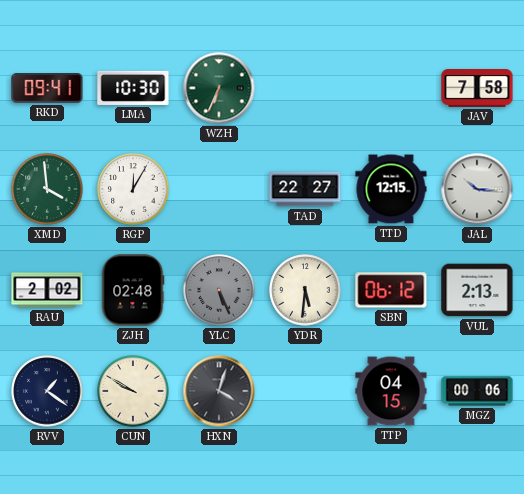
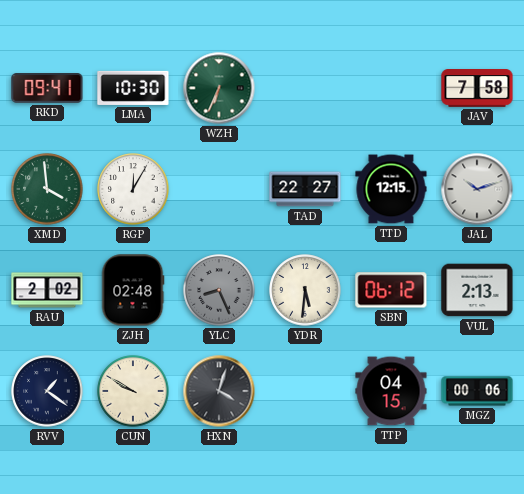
JAL: 10:16 -> 10:12 (477, 189)
YLC: 5:26 -> 8:26 (219, 290)
